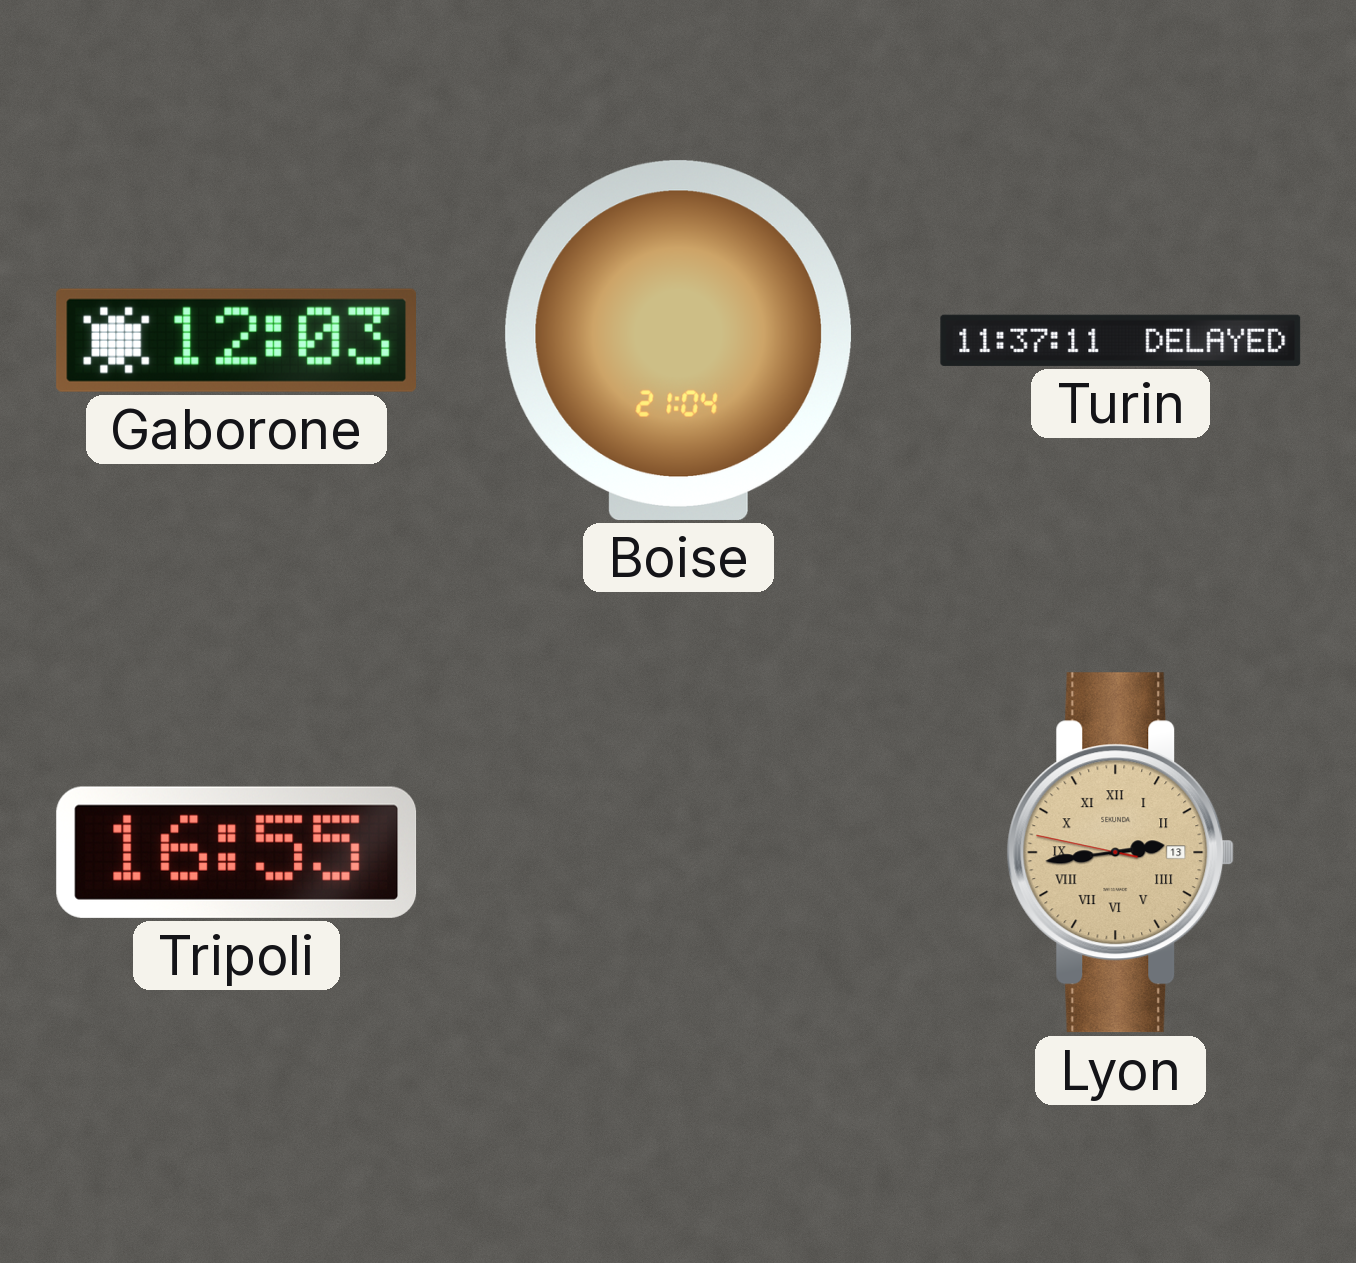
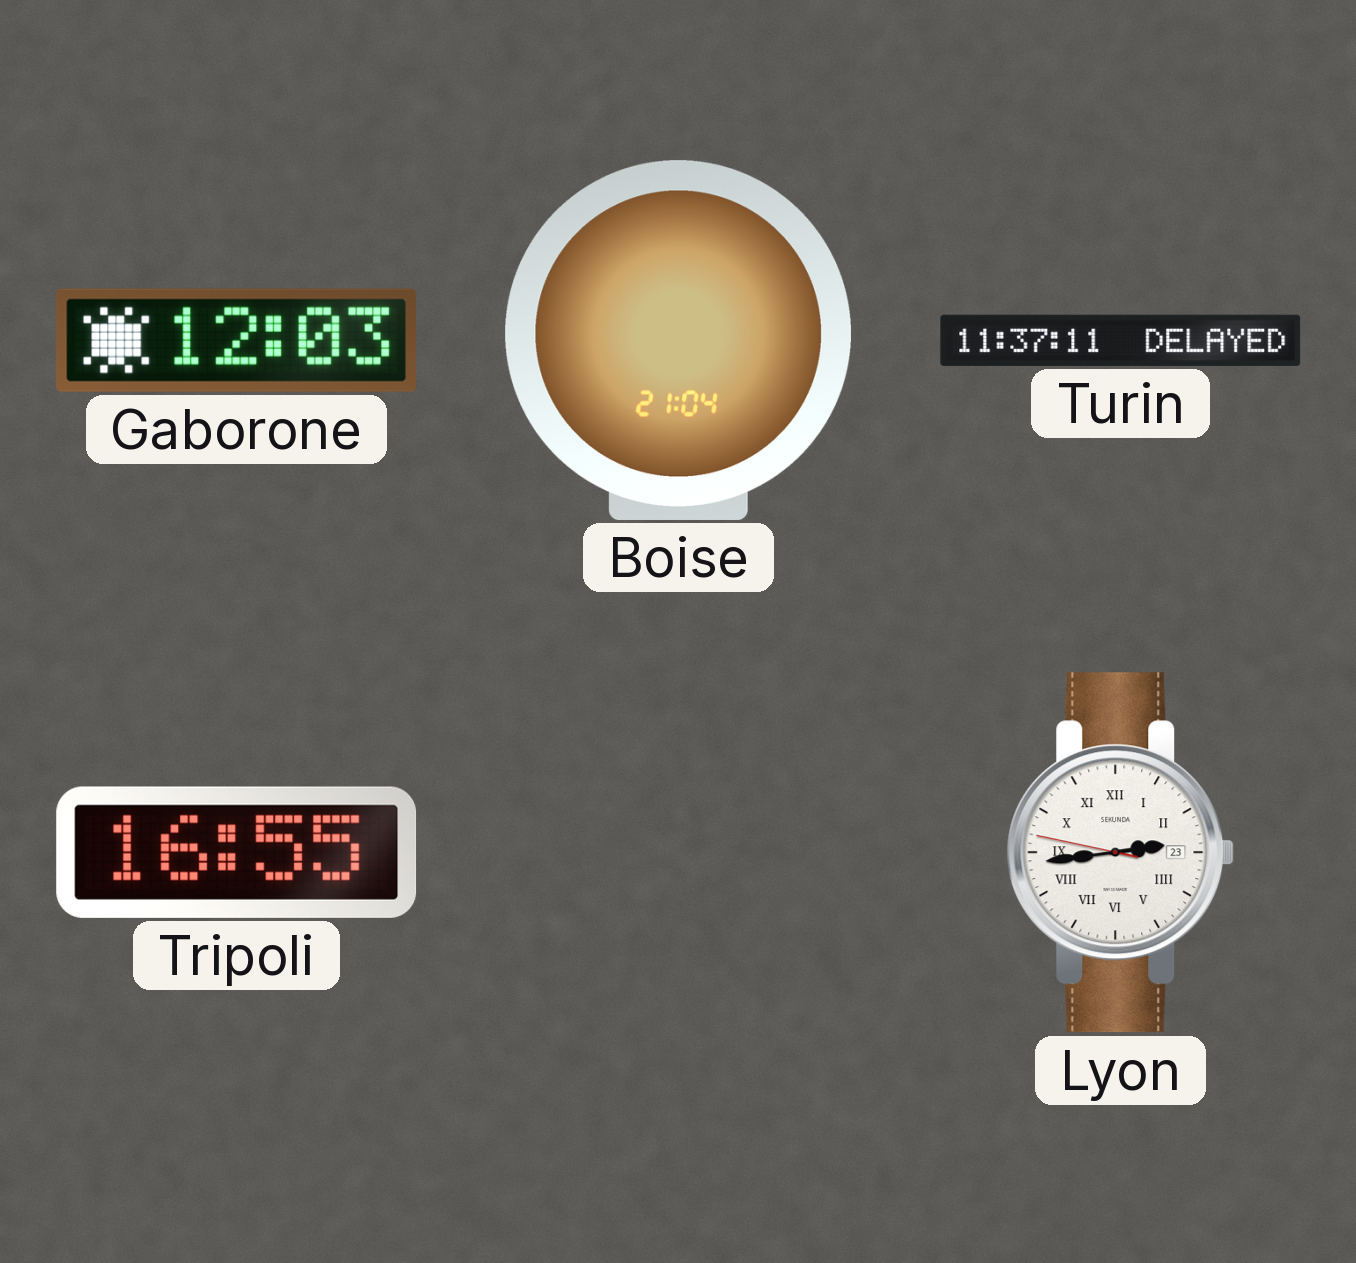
Lyon date: 13 -> 23 (1121, 853)
Lyon dial: champagne -> white (1121, 853)
